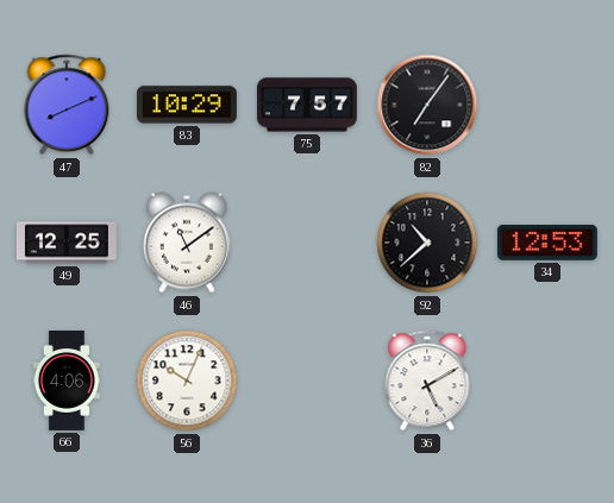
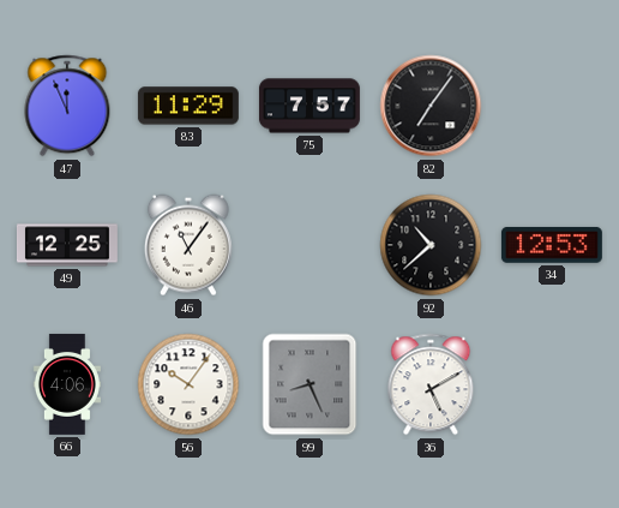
47: 8:11 -> 11:56 (67, 106)
83: 10:29 -> 11:29 (188, 106)
46: 11:09 -> 11:06 (188, 245)
56: 10:04 -> 10:06 (188, 384)
99: none -> 8:26 (309, 384)
